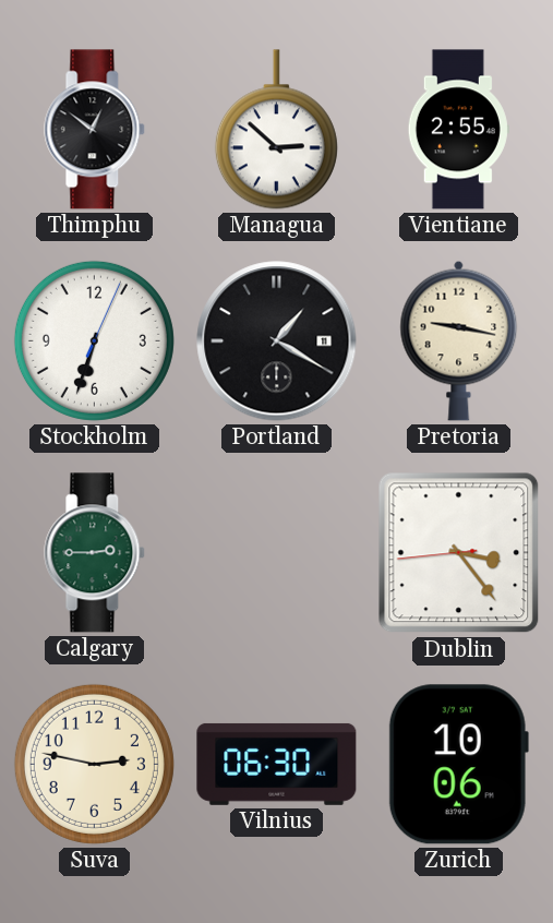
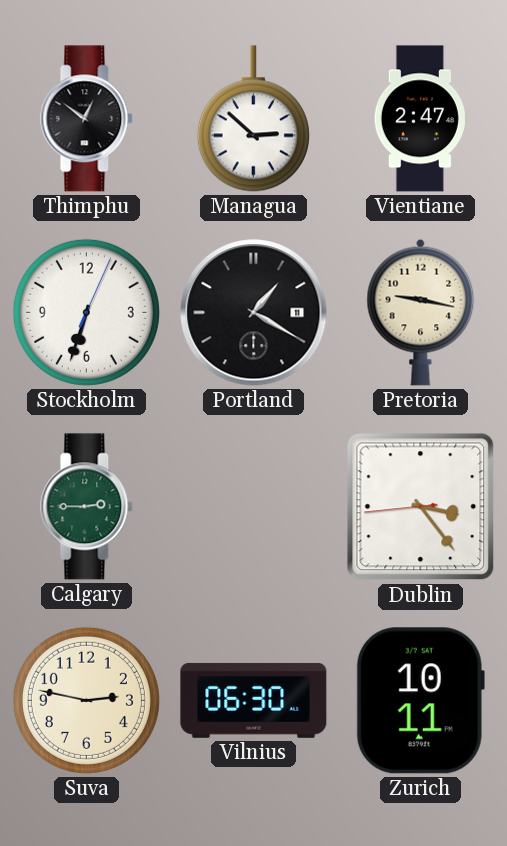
Vientiane: 2:55 -> 2:47 (420, 119)
Zurich: 10:06 -> 10:11 (420, 701)
